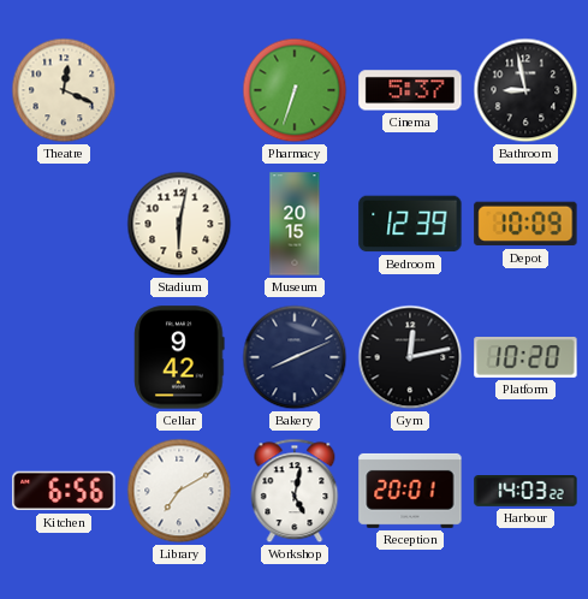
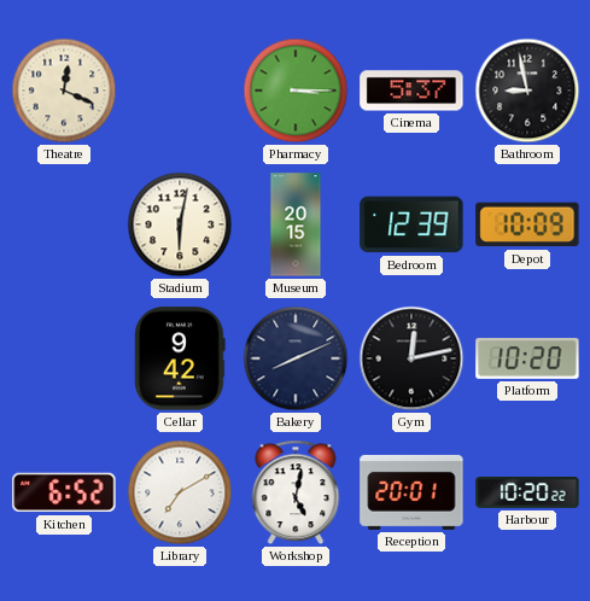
Pharmacy: 6:33 -> 3:15 (296, 91)
Kitchen: 6:56 -> 6:52 (64, 492)
Harbour: 14:03 -> 10:20 (527, 494)
